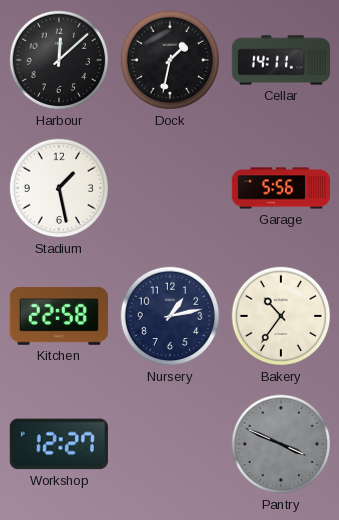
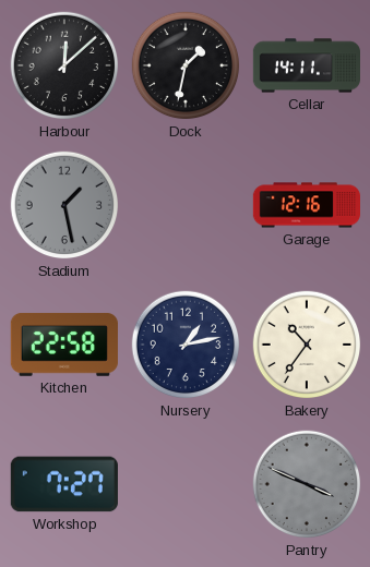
Stadium dial: white -> grey (64, 205)
Garage: 5:56 -> 12:16 (306, 205)
Workshop: 12:27 -> 7:27 (64, 484)
